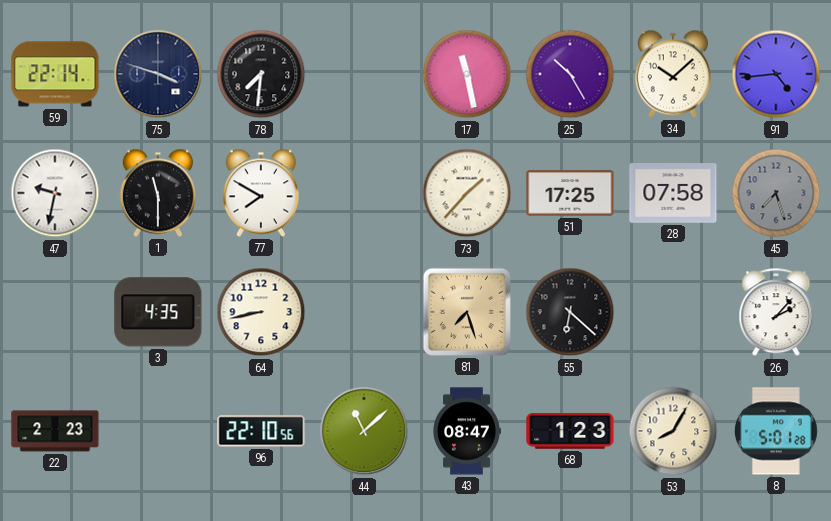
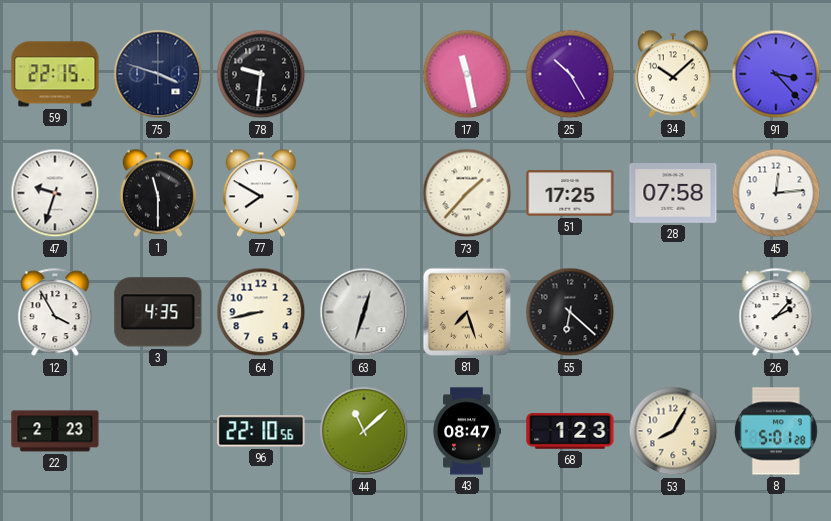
59: 22:14 -> 22:15 (55, 74)
78: 7:31 -> 9:31 (261, 74)
91: 4:44 -> 3:23 (776, 74)
47: 9:32 -> 9:33 (55, 193)
45: 7:27 -> 12:14 (776, 193)
45 dial: grey -> white (776, 193)
12: none -> 3:55 (55, 313)
63: none -> 12:33 (364, 312)
